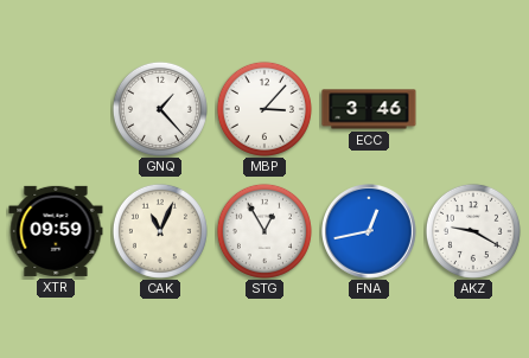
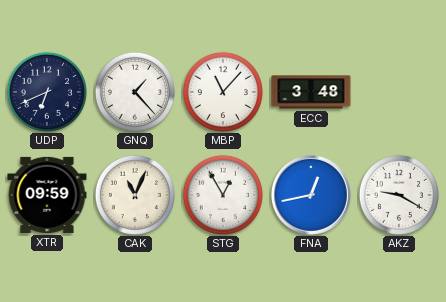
UDP: none -> 6:41 (47, 92)
MBP: 3:07 -> 11:07 (223, 92)
ECC: 3:46 -> 3:48 (311, 92)
